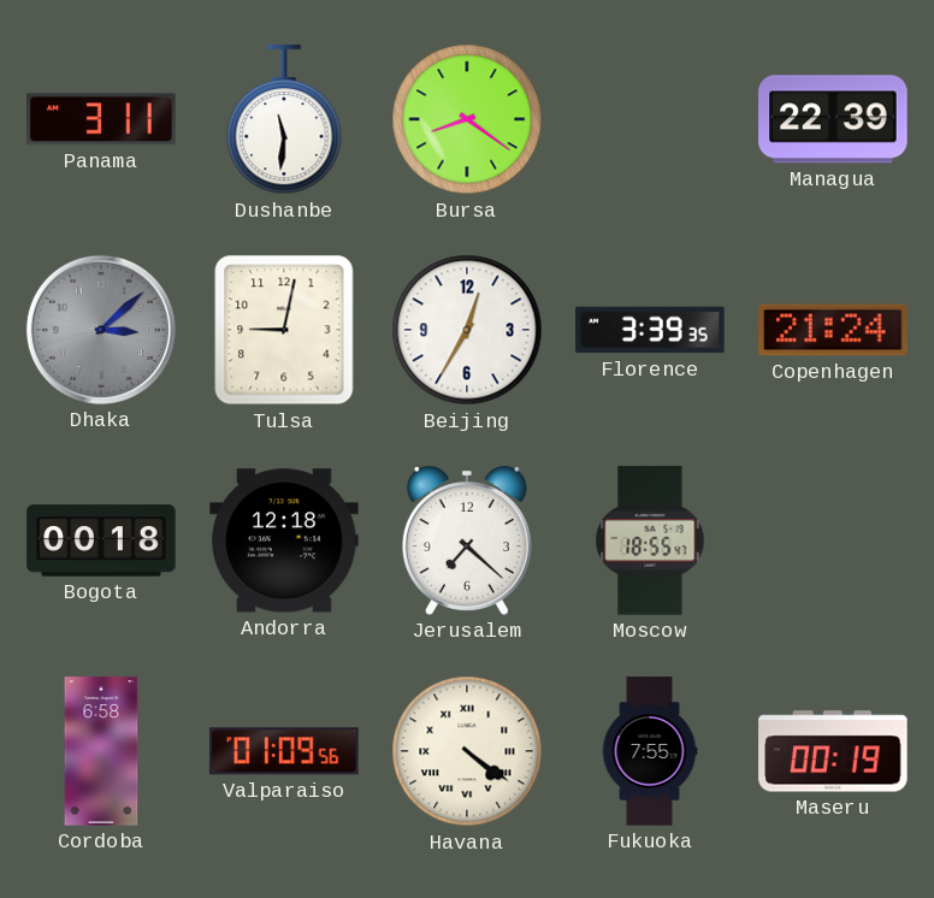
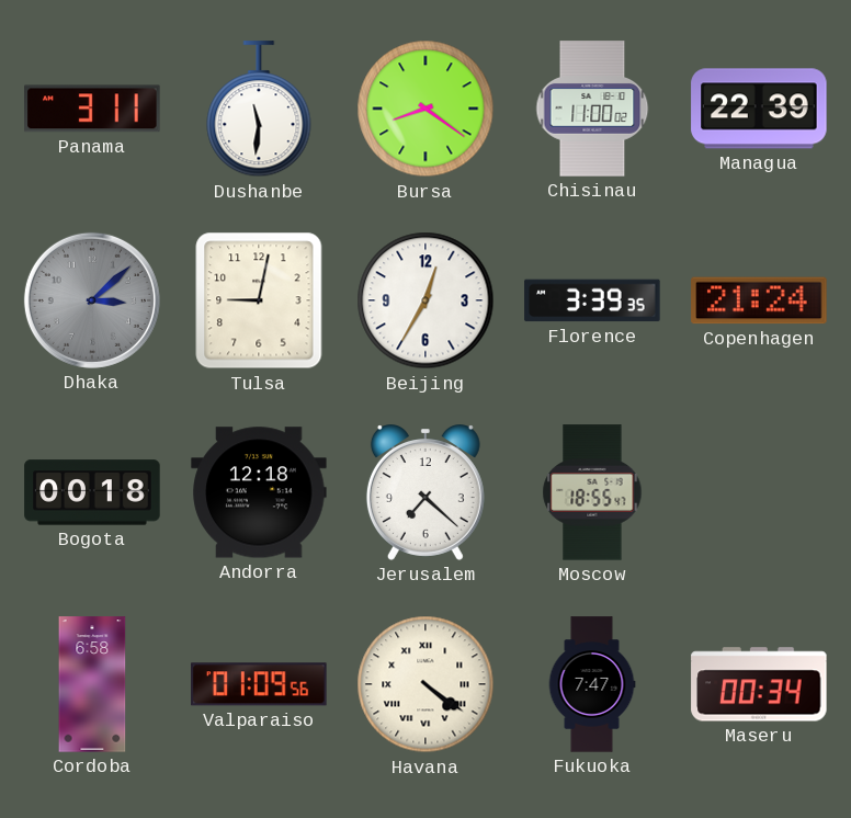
Chisinau: none -> 11:00 (592, 109)
Fukuoka: 7:55 -> 7:47 (592, 684)
Maseru: 00:19 -> 00:34 (759, 684)
